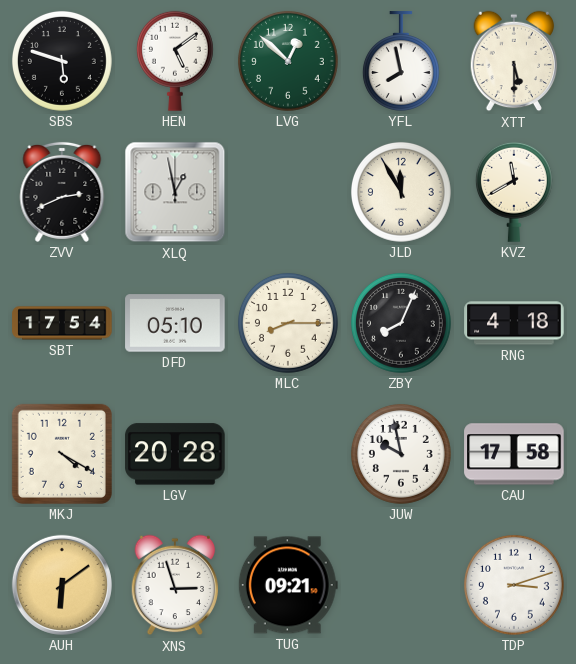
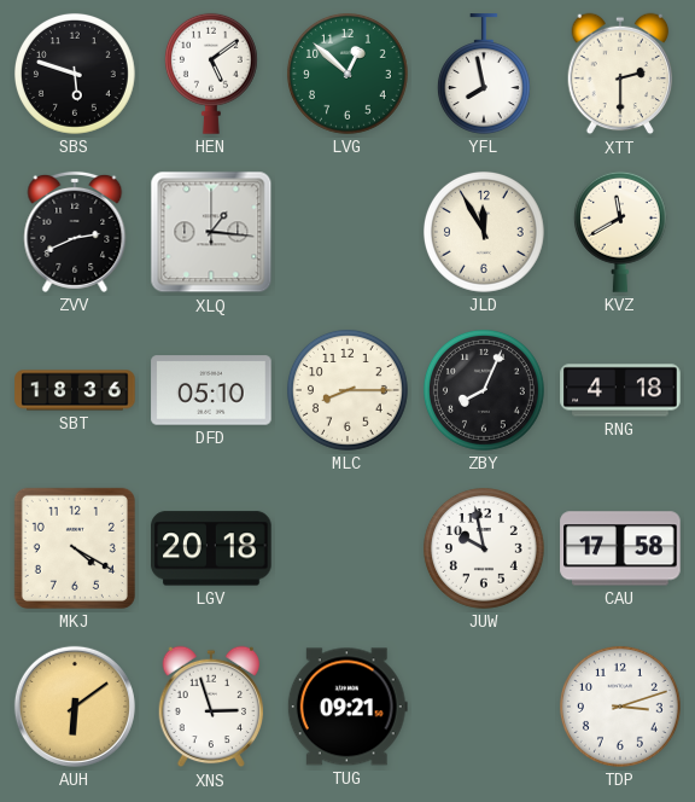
XTT: 5:30 -> 2:30 (620, 74)
XLQ: 12:58 -> 1:16 (211, 232)
SBT: 17:54 -> 18:36 (75, 390)
LGV: 20:28 -> 20:18 (211, 548)
